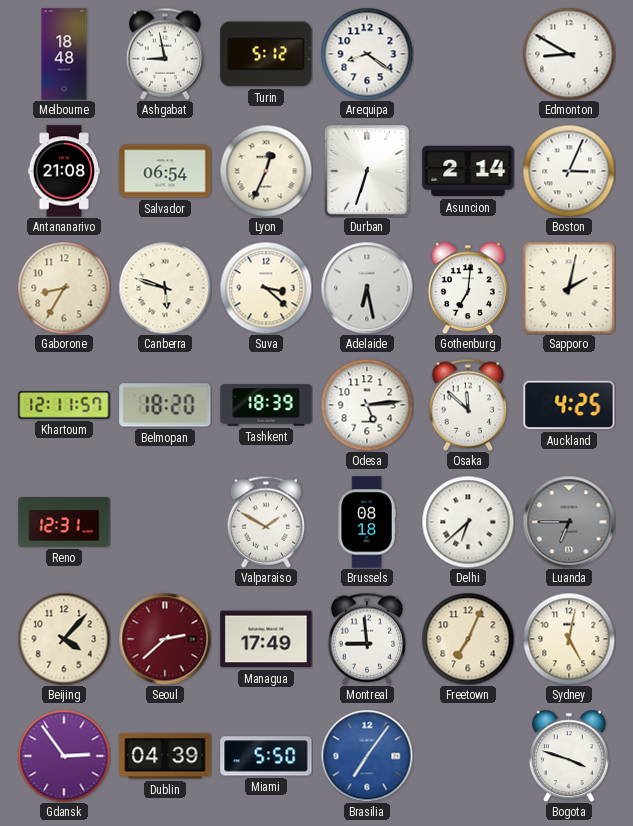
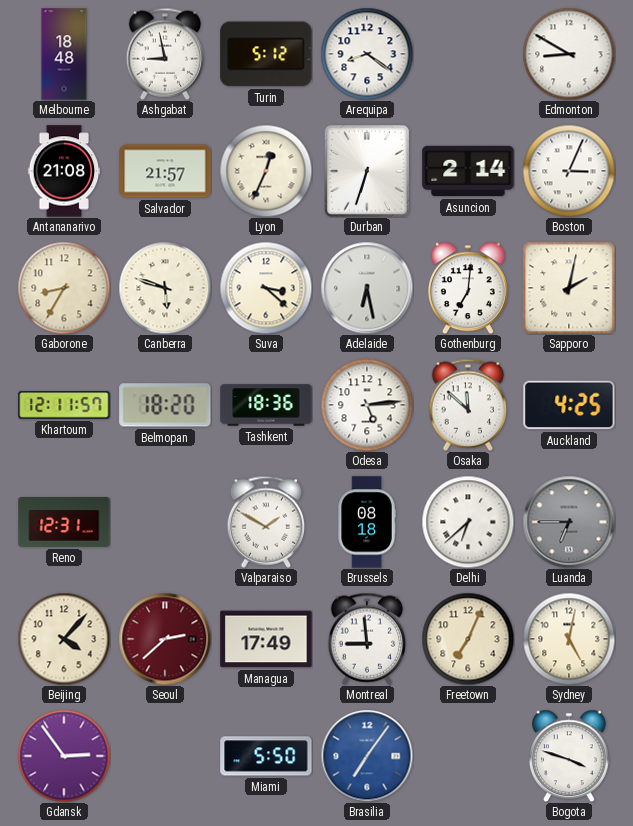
Salvador: 06:54 -> 21:57 (165, 171)
Tashkent: 18:39 -> 18:36 (266, 405)
Dublin: 04:39 -> none (165, 756)
